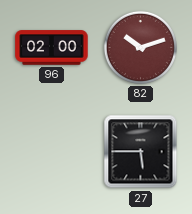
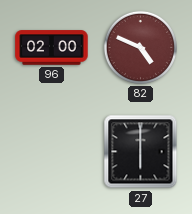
82: 10:12 -> 4:49 (140, 47)
27: 5:45 -> 6:00 (141, 152)
